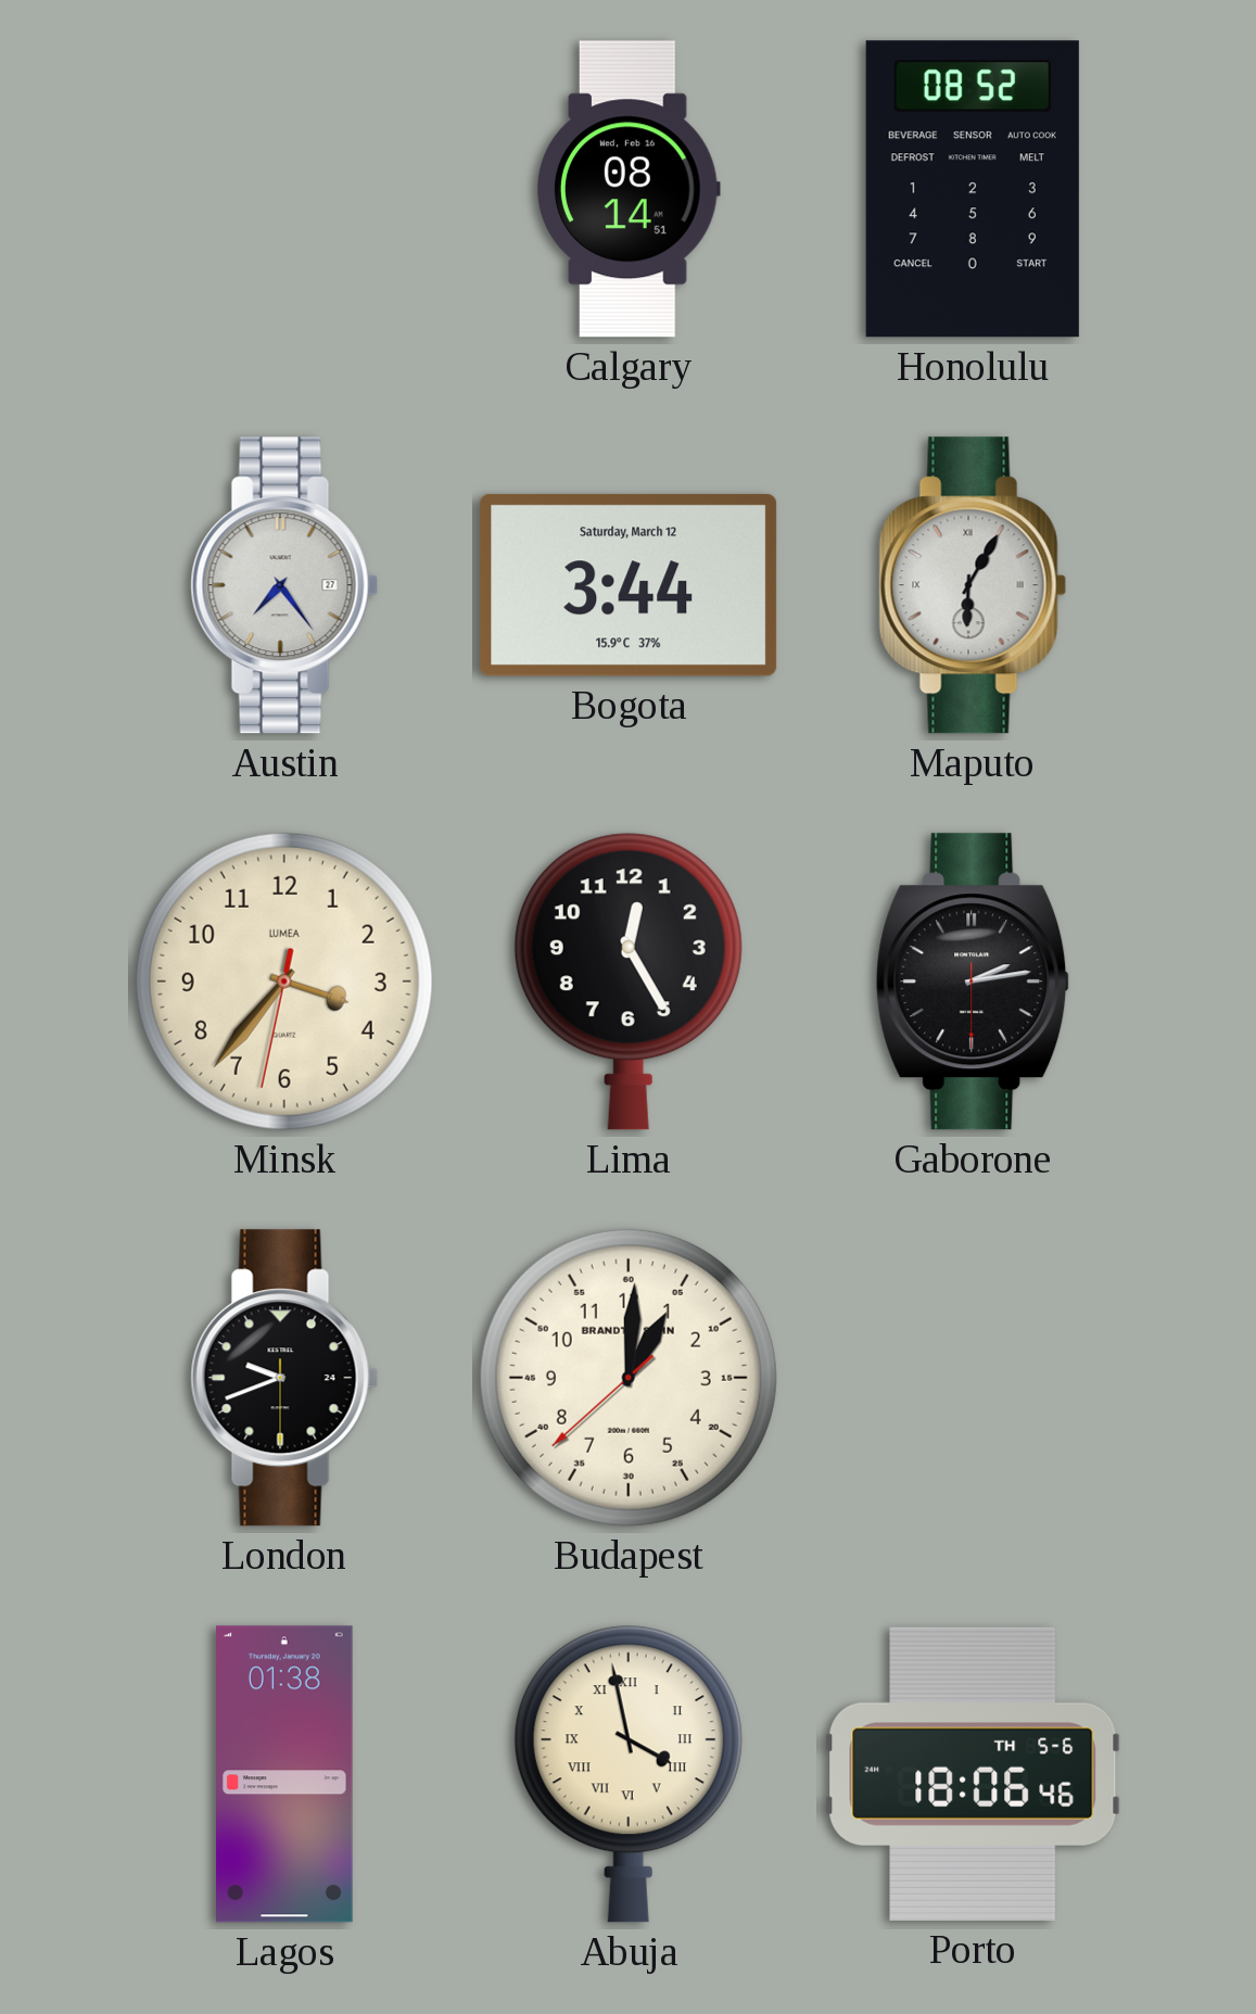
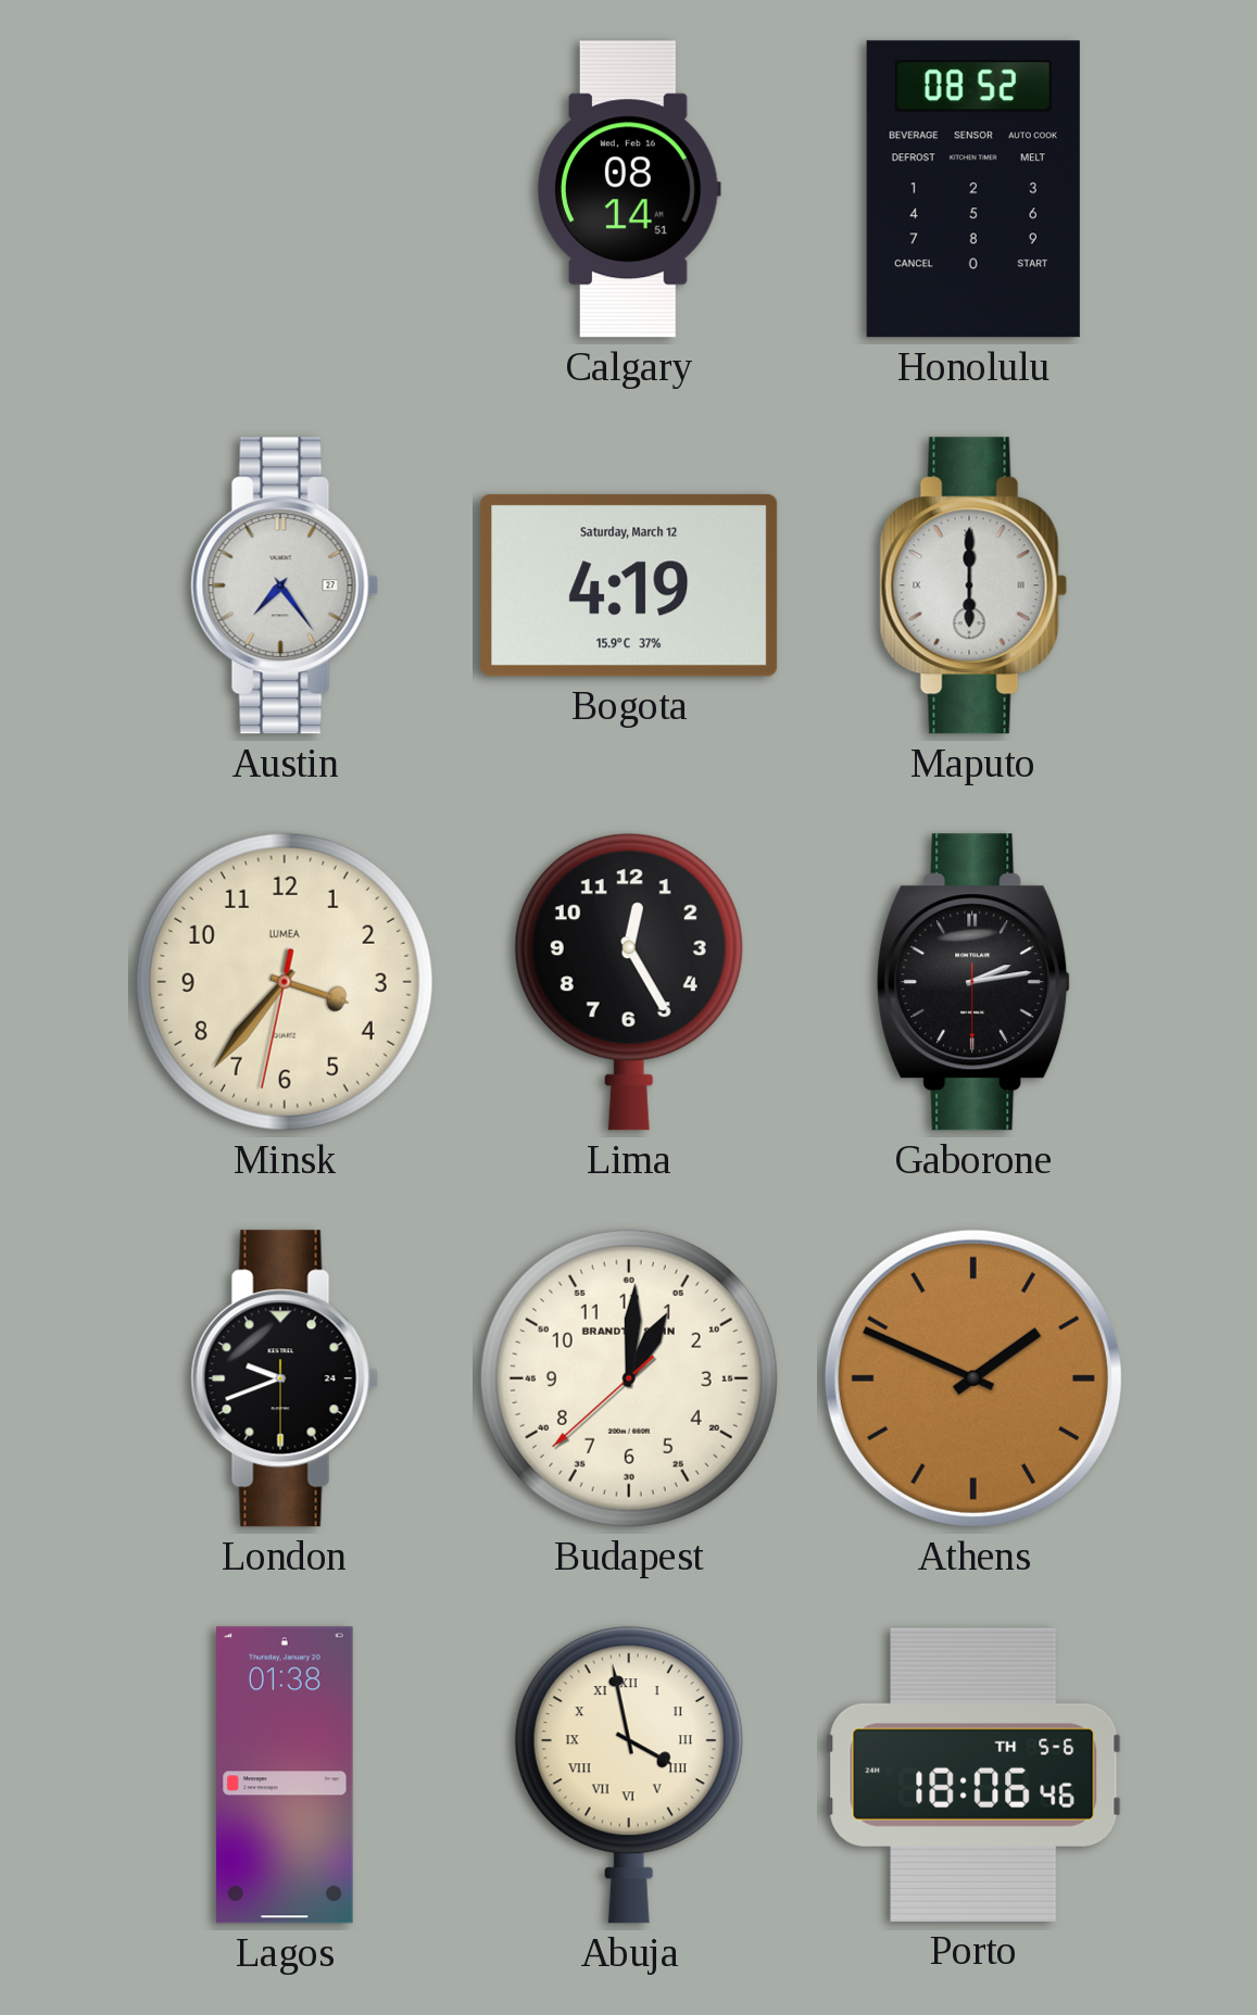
Bogota: 3:44 -> 4:19 (629, 585)
Maputo: 6:05 -> 6:00 (973, 585)
Athens: none -> 1:49 (973, 1378)
